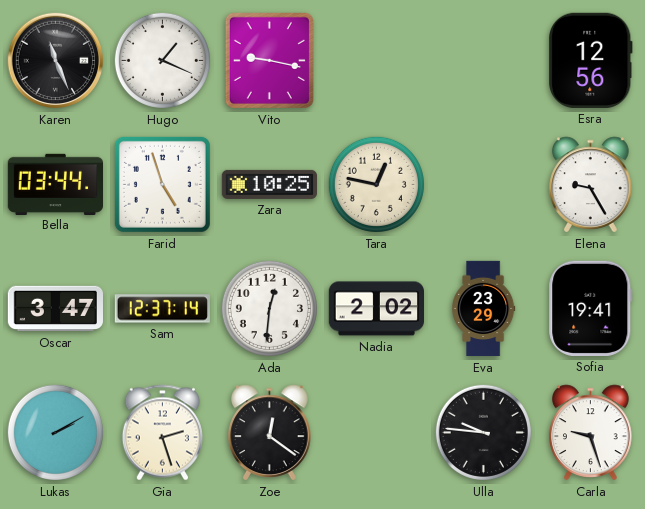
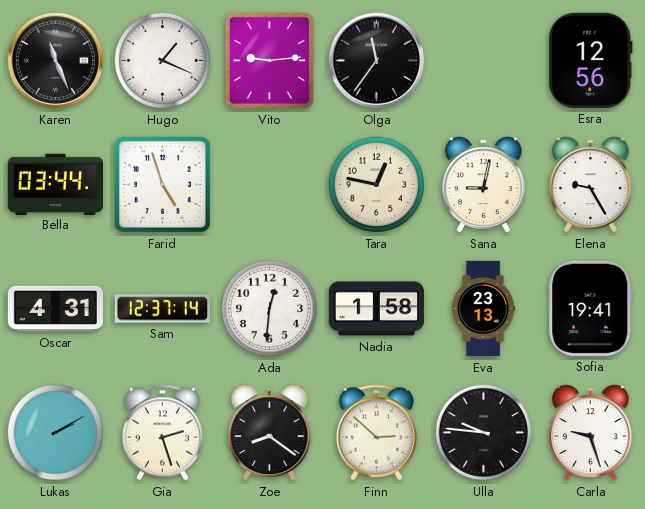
Vito: 9:17 -> 9:14 (269, 60)
Olga: none -> 11:36 (377, 61)
Zara: 10:25 -> none (269, 184)
Sana: none -> 9:02 (484, 185)
Oscar: 3:47 -> 4:31 (55, 309)
Nadia: 2:02 -> 1:58 (376, 309)
Eva: 23:29 -> 23:13 (483, 309)
Zoe: 12:21 -> 8:21 (270, 433)
Finn: none -> 2:52 (376, 433)
